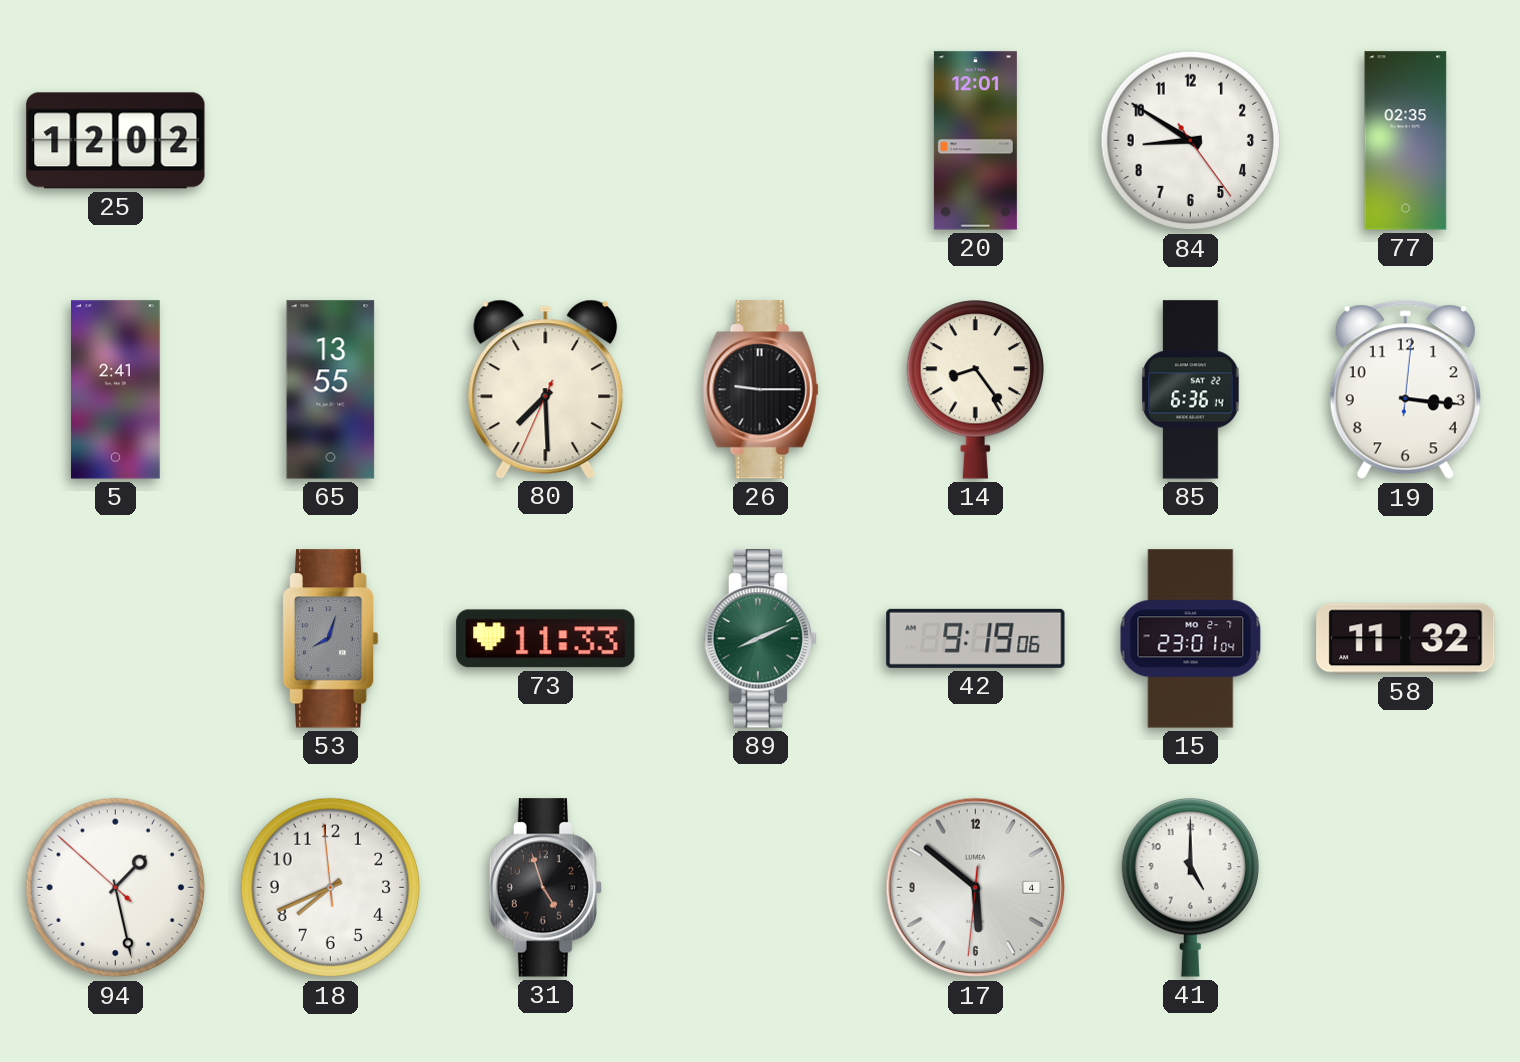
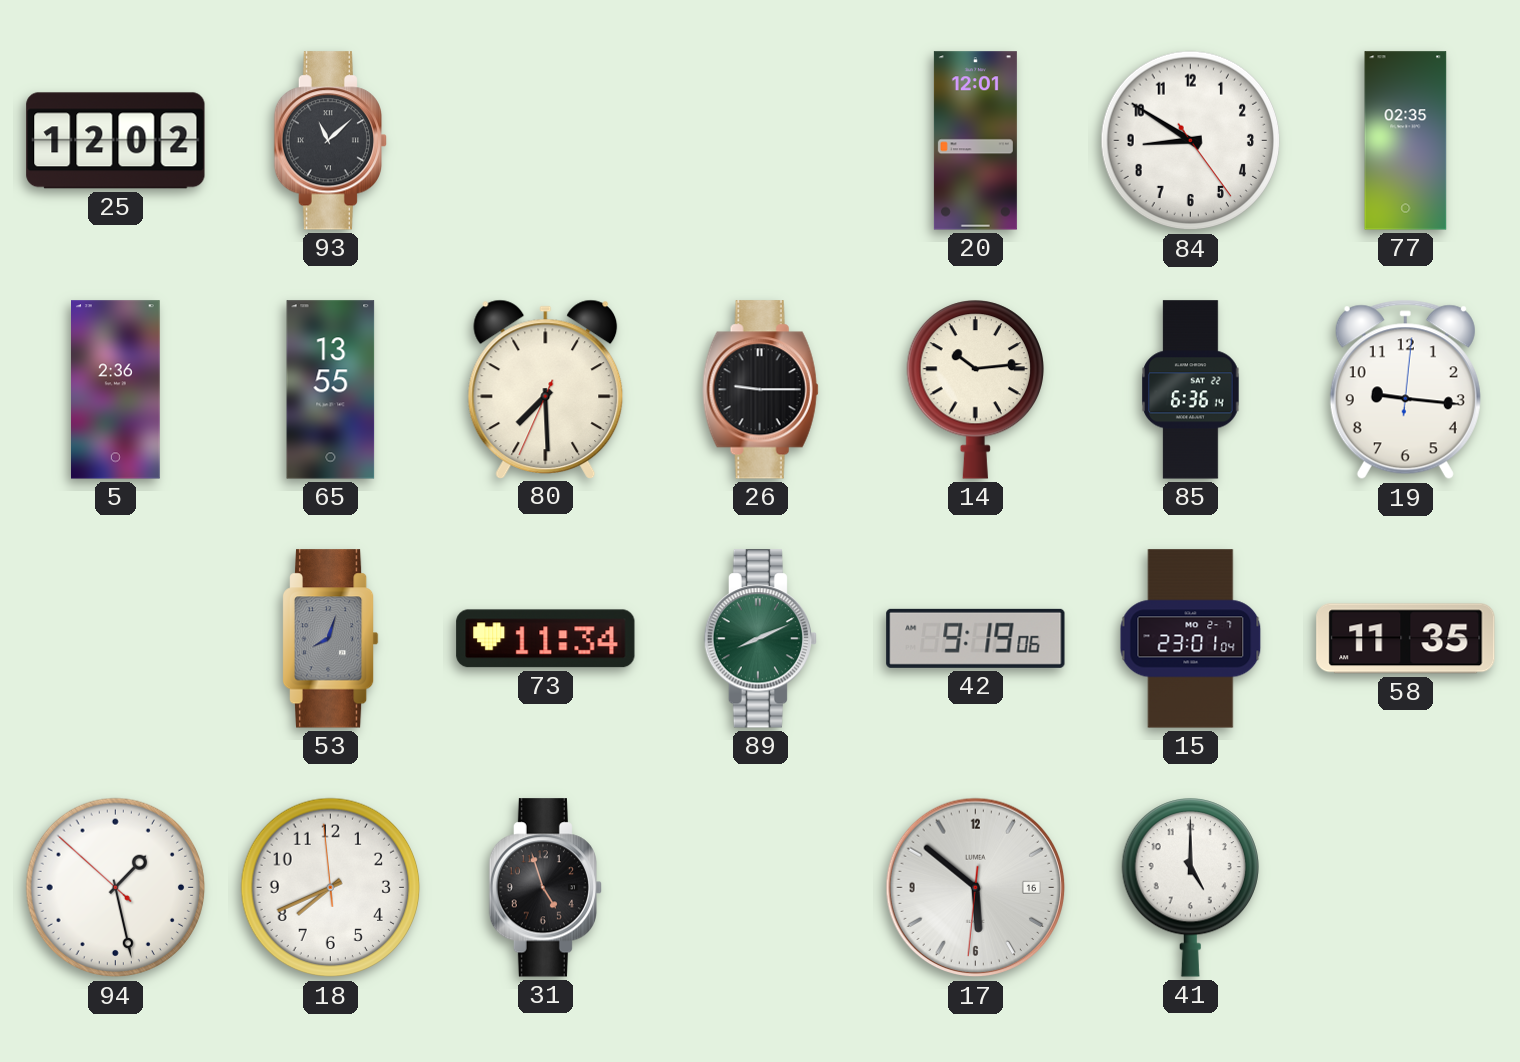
93: none -> 11:08 (330, 141)
5: 2:41 -> 2:36 (116, 390)
14: 8:24 -> 10:14 (975, 390)
19: 3:16 -> 9:16 (1405, 390)
73: 11:33 -> 11:34 (546, 639)
58: 11:32 -> 11:35 (1406, 639)
17 date: 4 -> 16 (976, 888)
